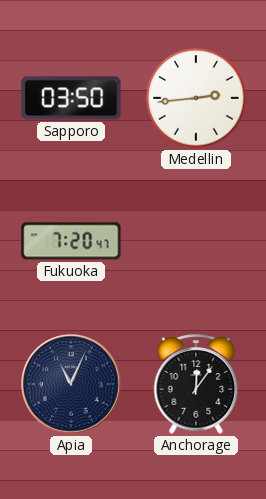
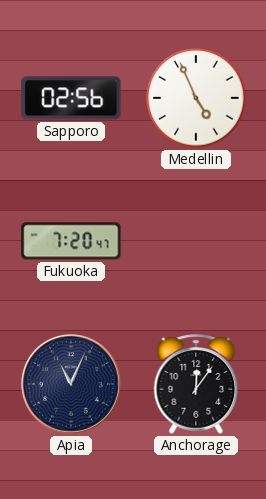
Sapporo: 03:50 -> 02:56 (71, 98)
Medellin: 2:44 -> 4:56 (196, 98)
